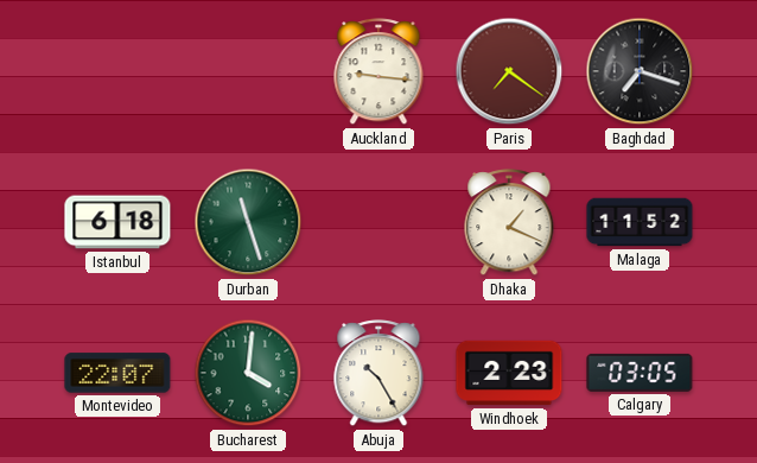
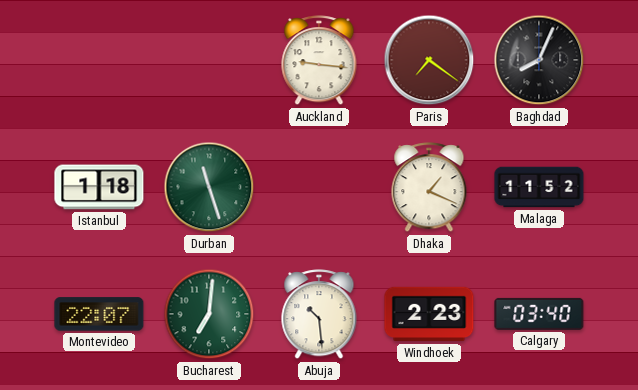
Baghdad: 7:18 -> 8:04 (539, 60)
Istanbul: 6:18 -> 1:18 (99, 187)
Bucharest: 4:01 -> 7:01 (209, 314)
Abuja: 10:25 -> 10:29 (319, 315)
Calgary: 03:05 -> 03:40 (539, 314)
